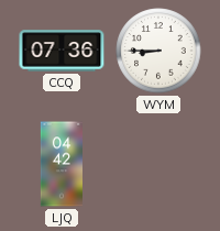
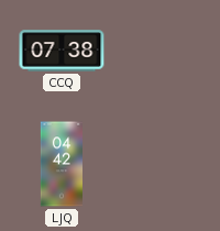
CCQ: 07:36 -> 07:38 (62, 51)
WYM: 8:45 -> none (158, 51)
